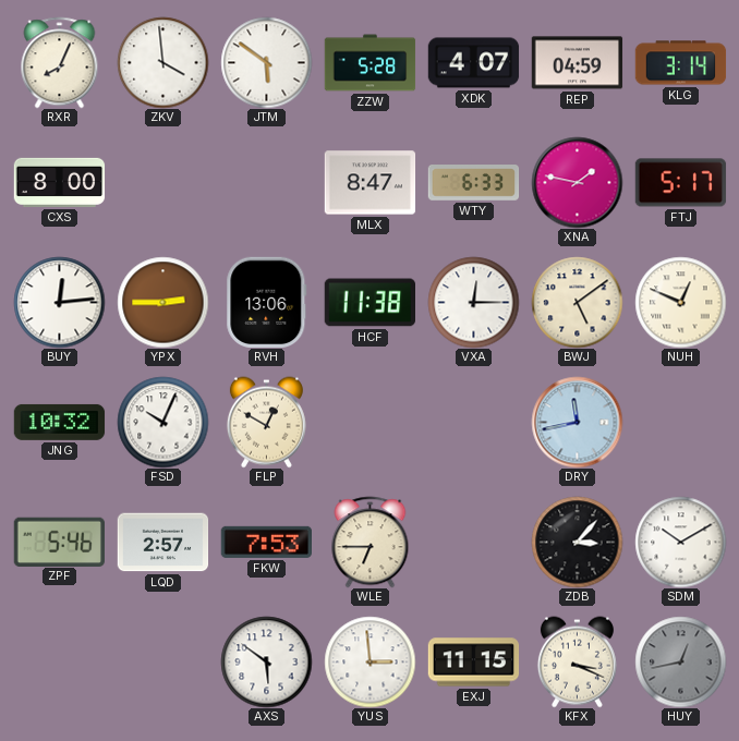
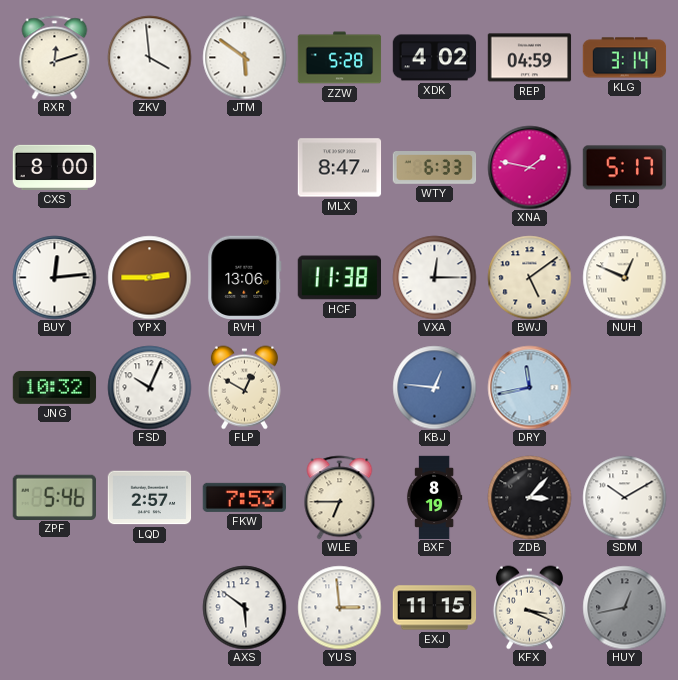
RXR: 8:04 -> 12:12 (55, 57)
XDK: 4:07 -> 4:02 (434, 58)
KBJ: none -> 12:46 (434, 387)
BXF: none -> 8:19 (434, 497)
